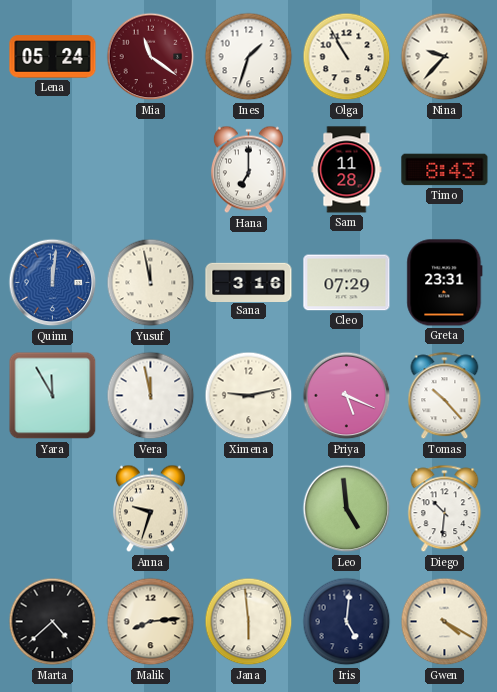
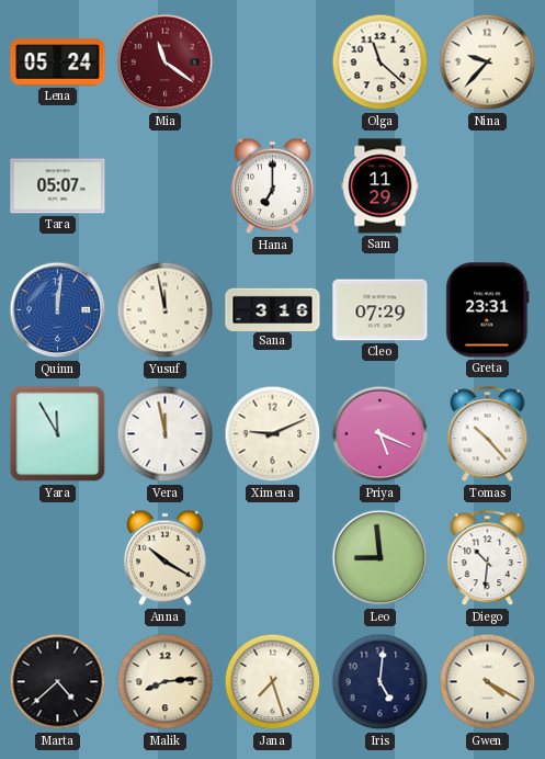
Ines: 1:33 -> none (249, 57)
Olga: 10:55 -> 11:22 (381, 63)
Tara: none -> 05:07 (58, 186)
Sam: 11:28 -> 11:29 (381, 186)
Timo: 8:43 -> none (445, 170)
Ximena: 9:13 -> 9:11 (273, 434)
Anna: 9:33 -> 10:20 (164, 558)
Leo: 4:59 -> 8:59 (381, 558)
Jana: 5:59 -> 7:27 (273, 682)
